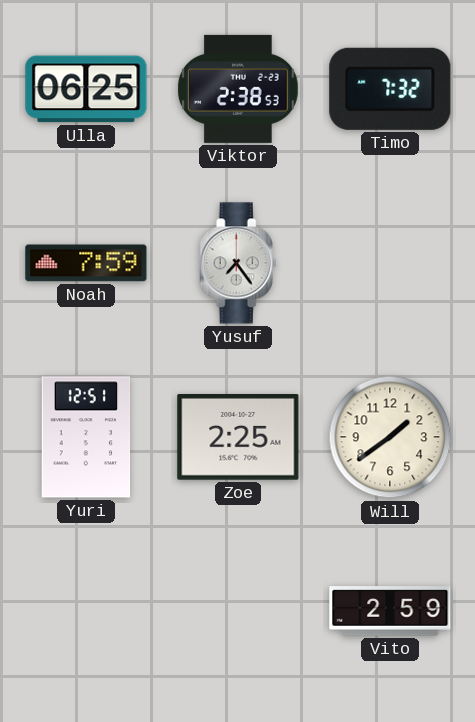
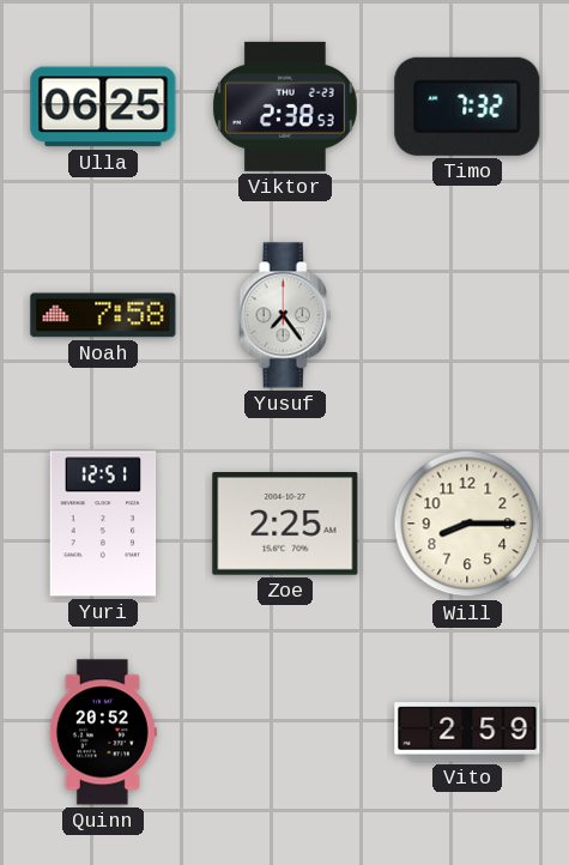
Noah: 7:59 -> 7:58 (103, 315)
Will: 1:39 -> 8:15 (467, 524)
Quinn: none -> 20:52 (103, 732)
